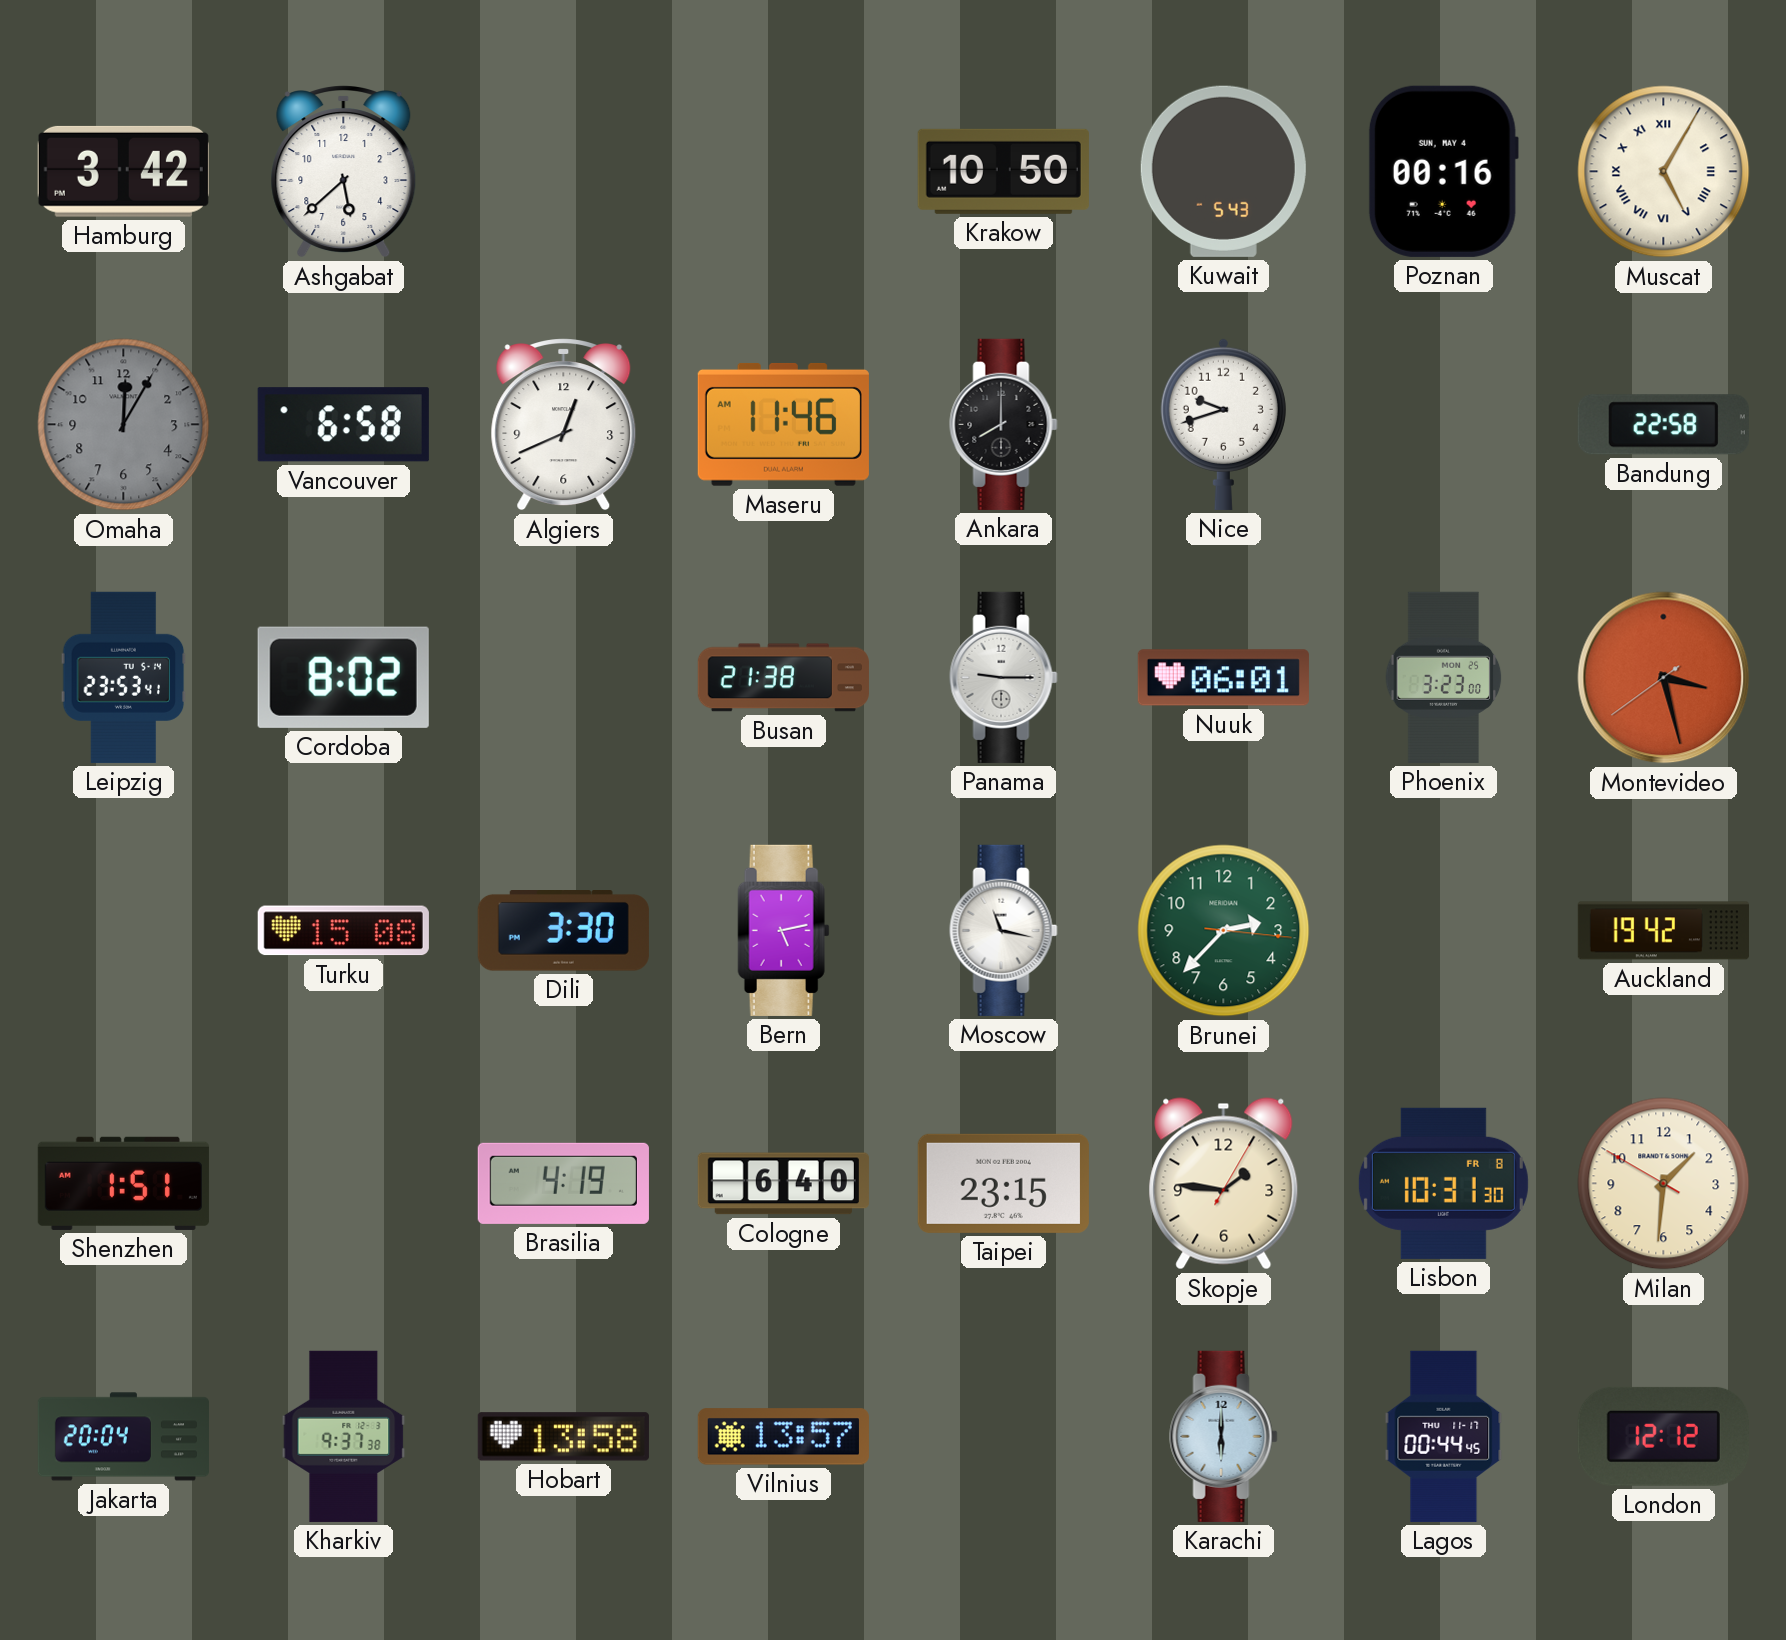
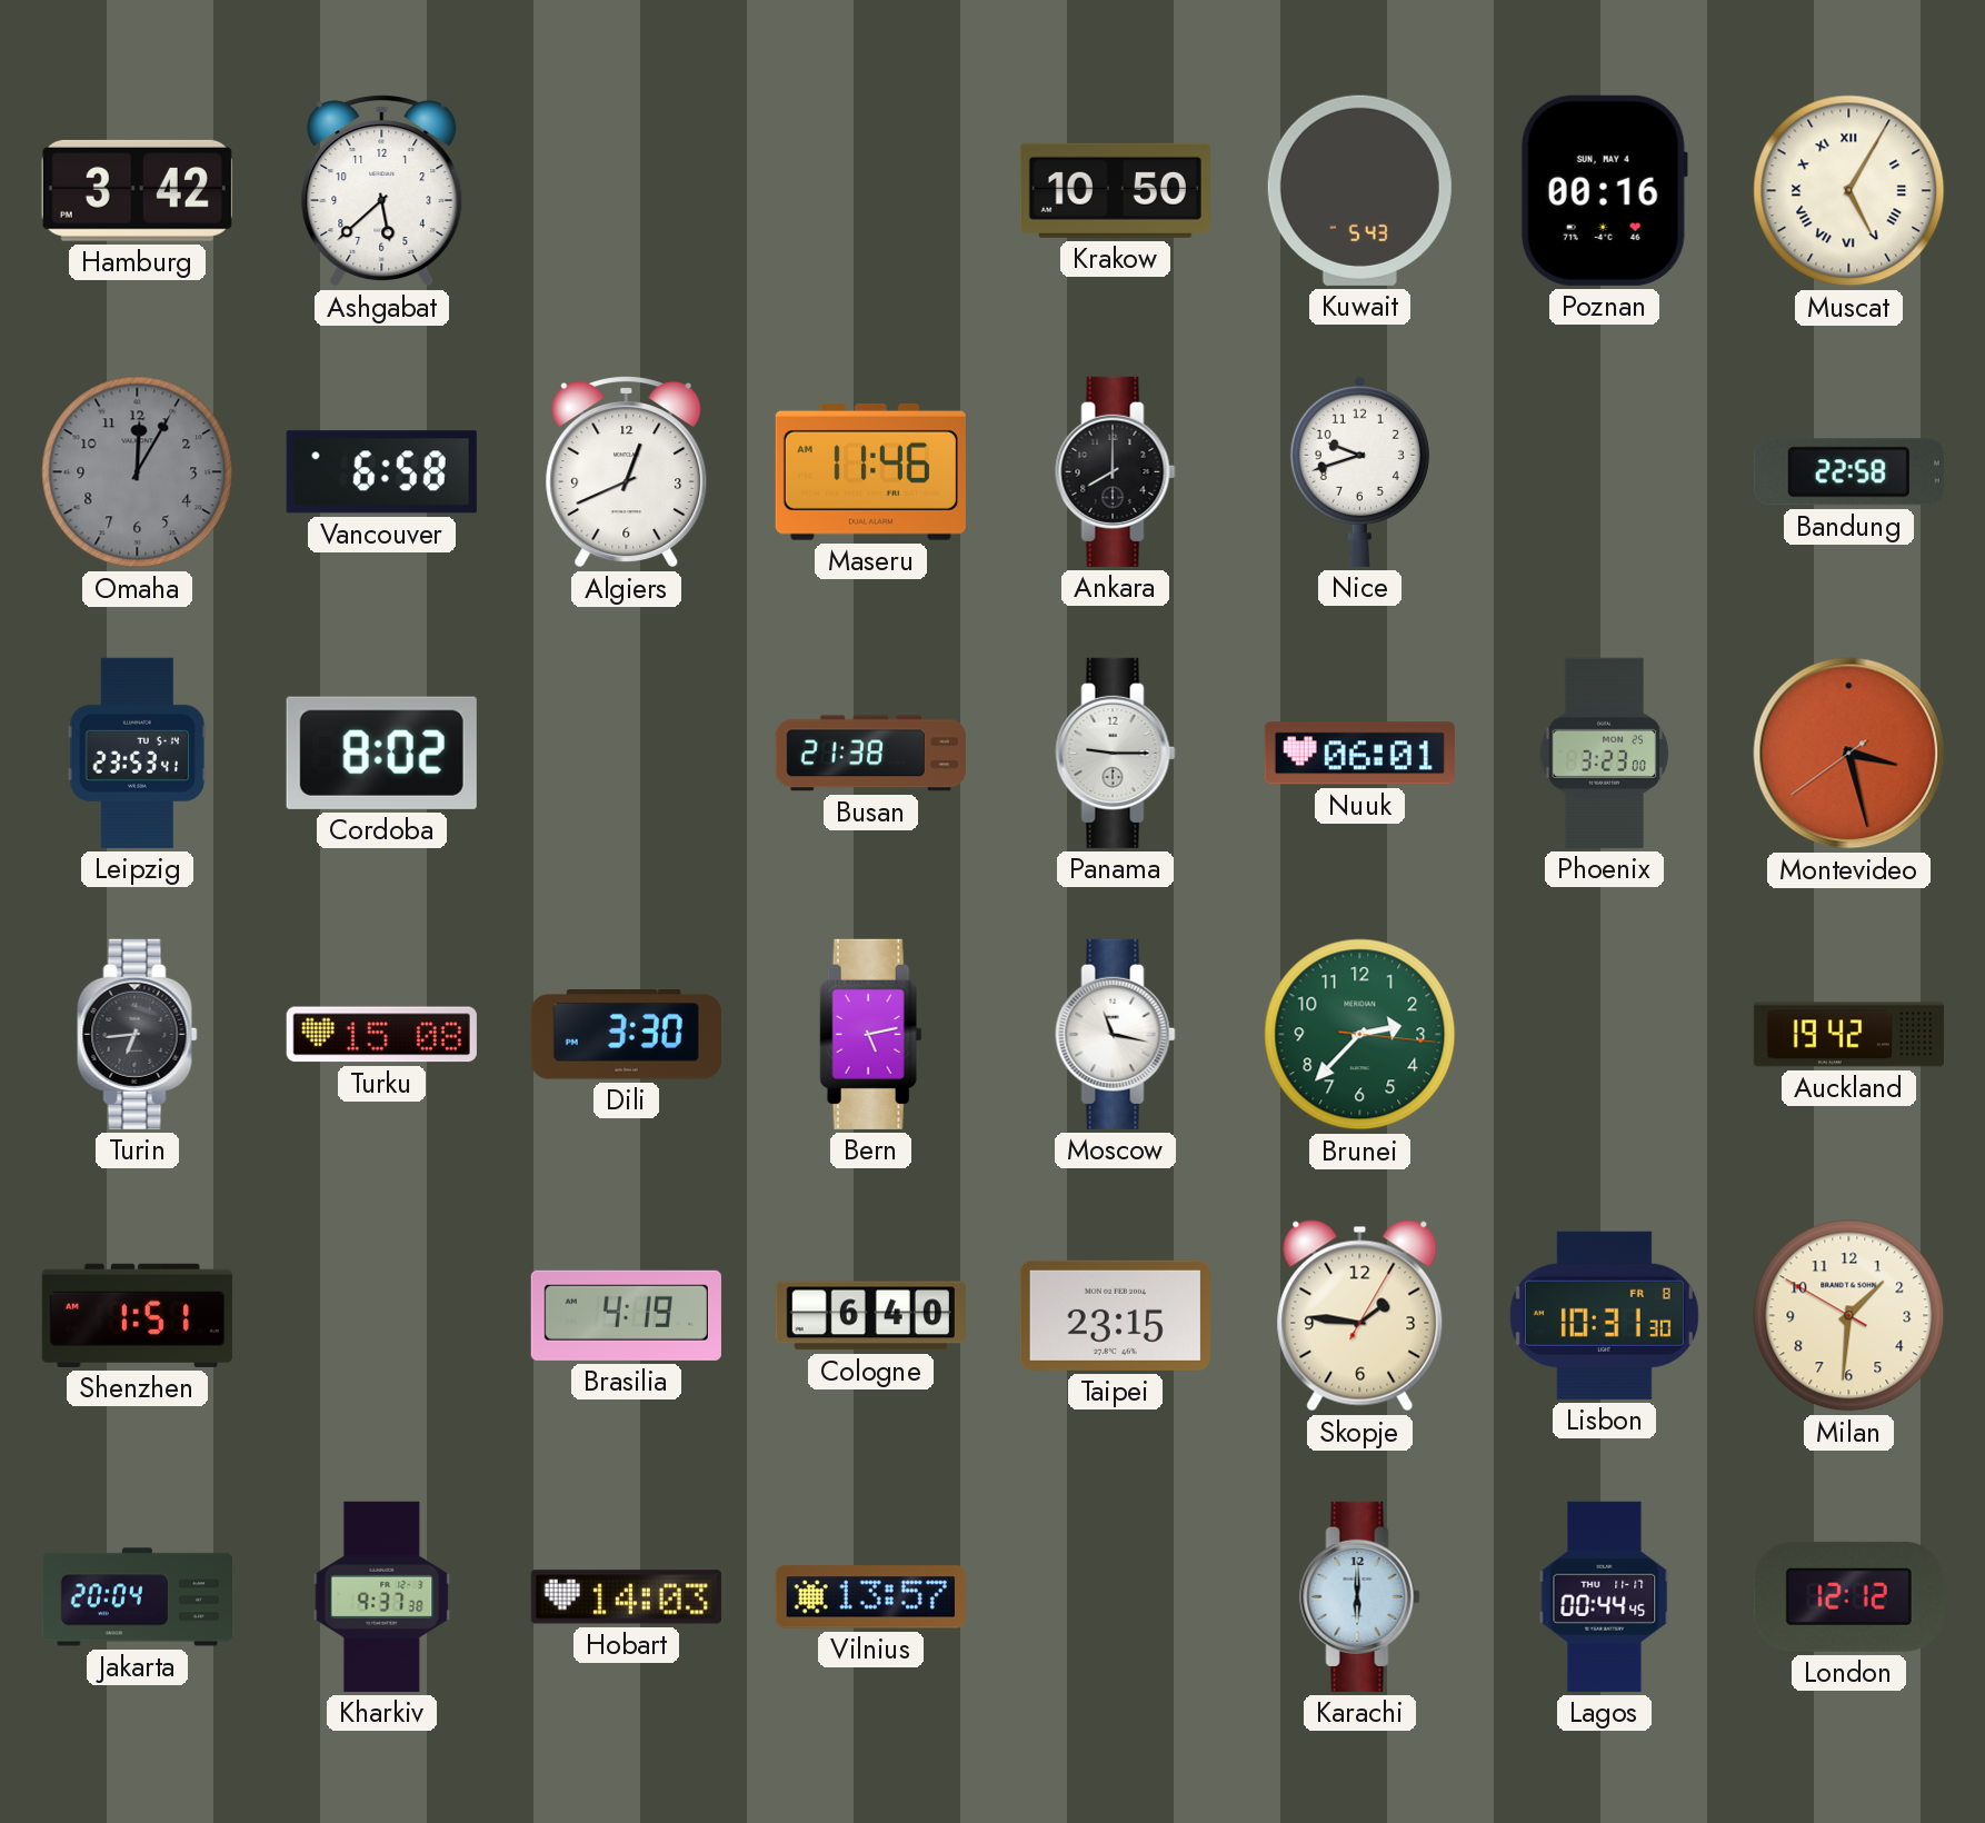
Turin: none -> 6:44 (138, 1034)
Hobart: 13:58 -> 14:03 (626, 1597)
